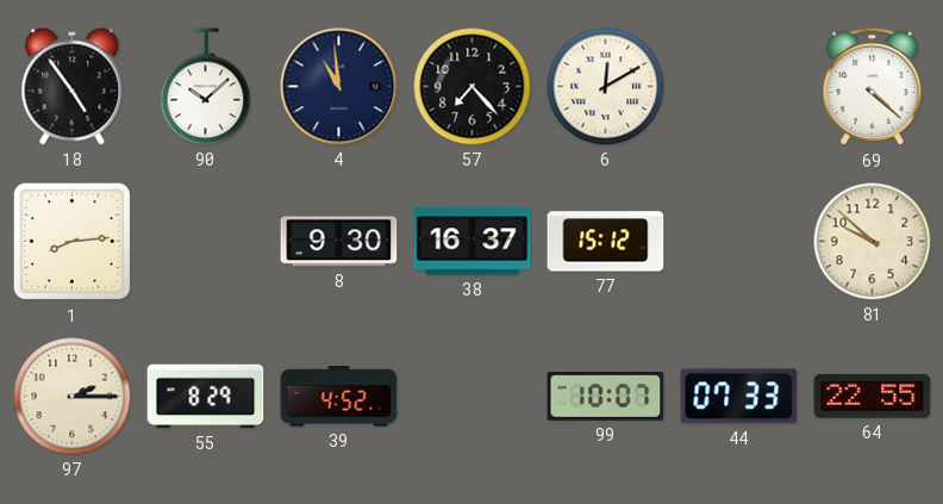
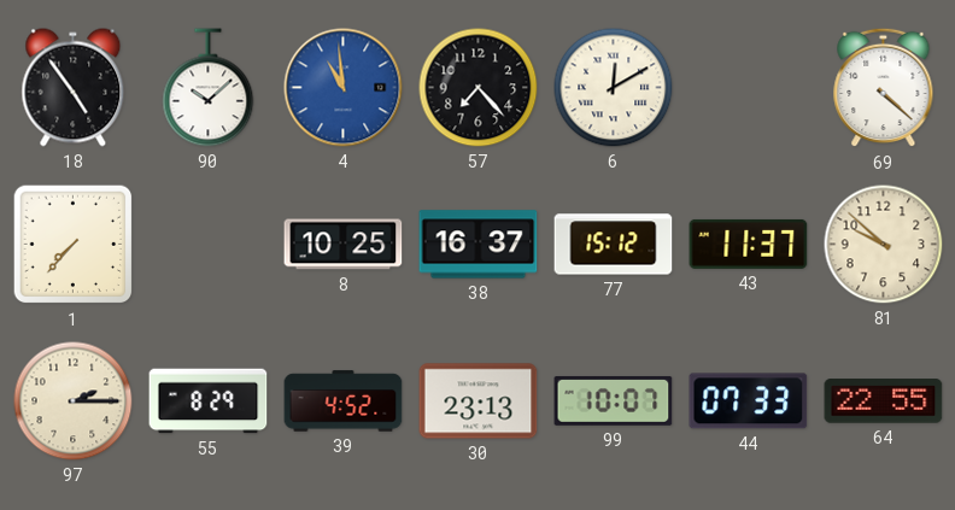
4 dial: navy -> blue (344, 88)
1: 8:14 -> 7:37 (74, 245)
8: 9:30 -> 10:25 (344, 245)
43: none -> 11:37 (749, 244)
30: none -> 23:13 (479, 401)
